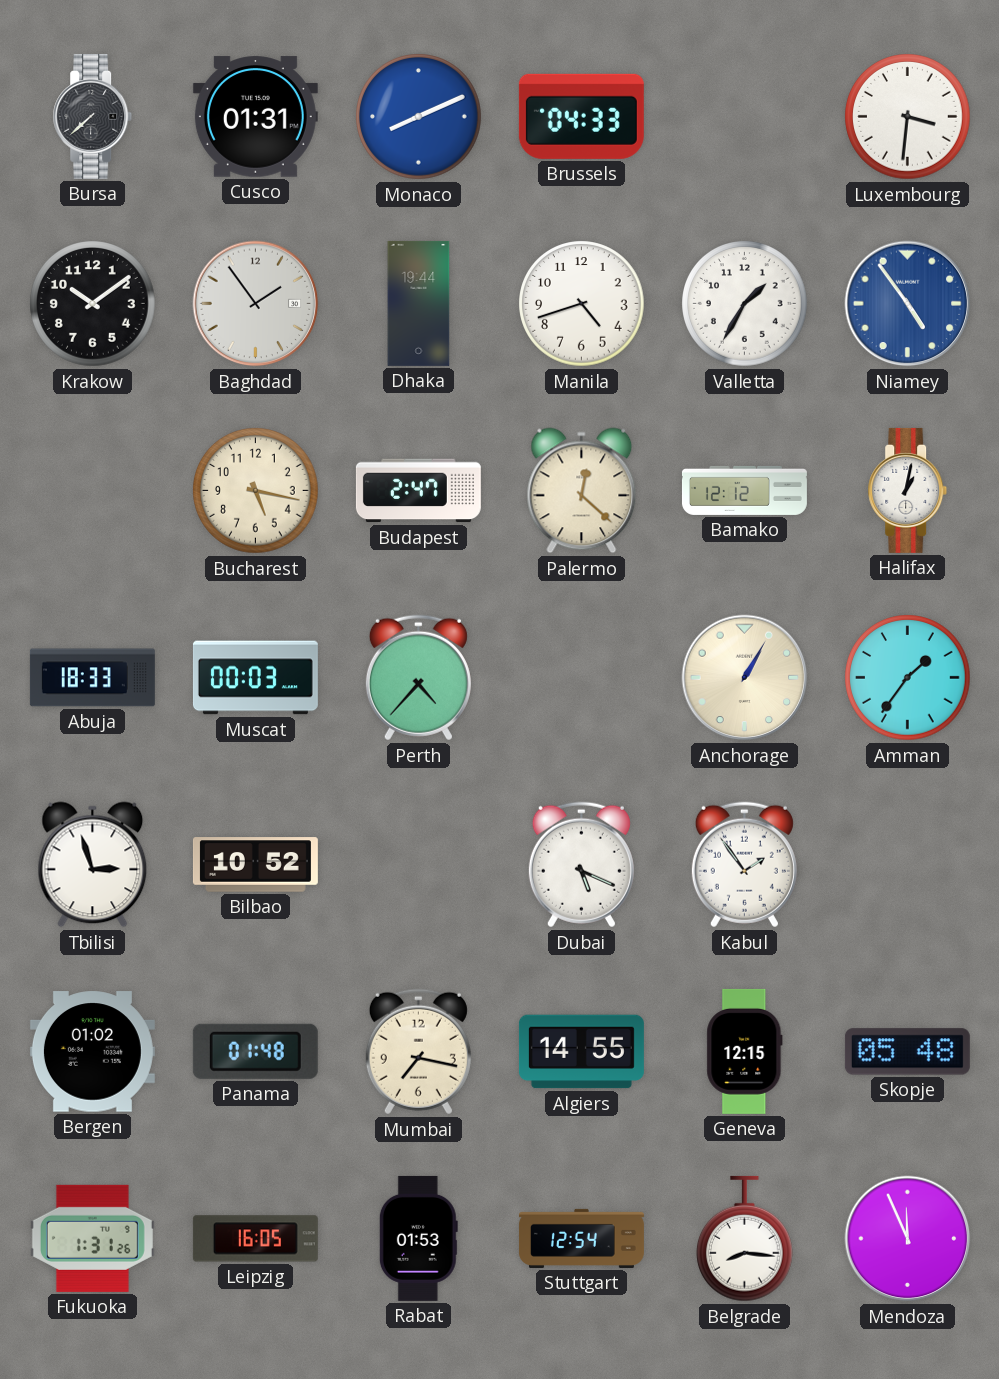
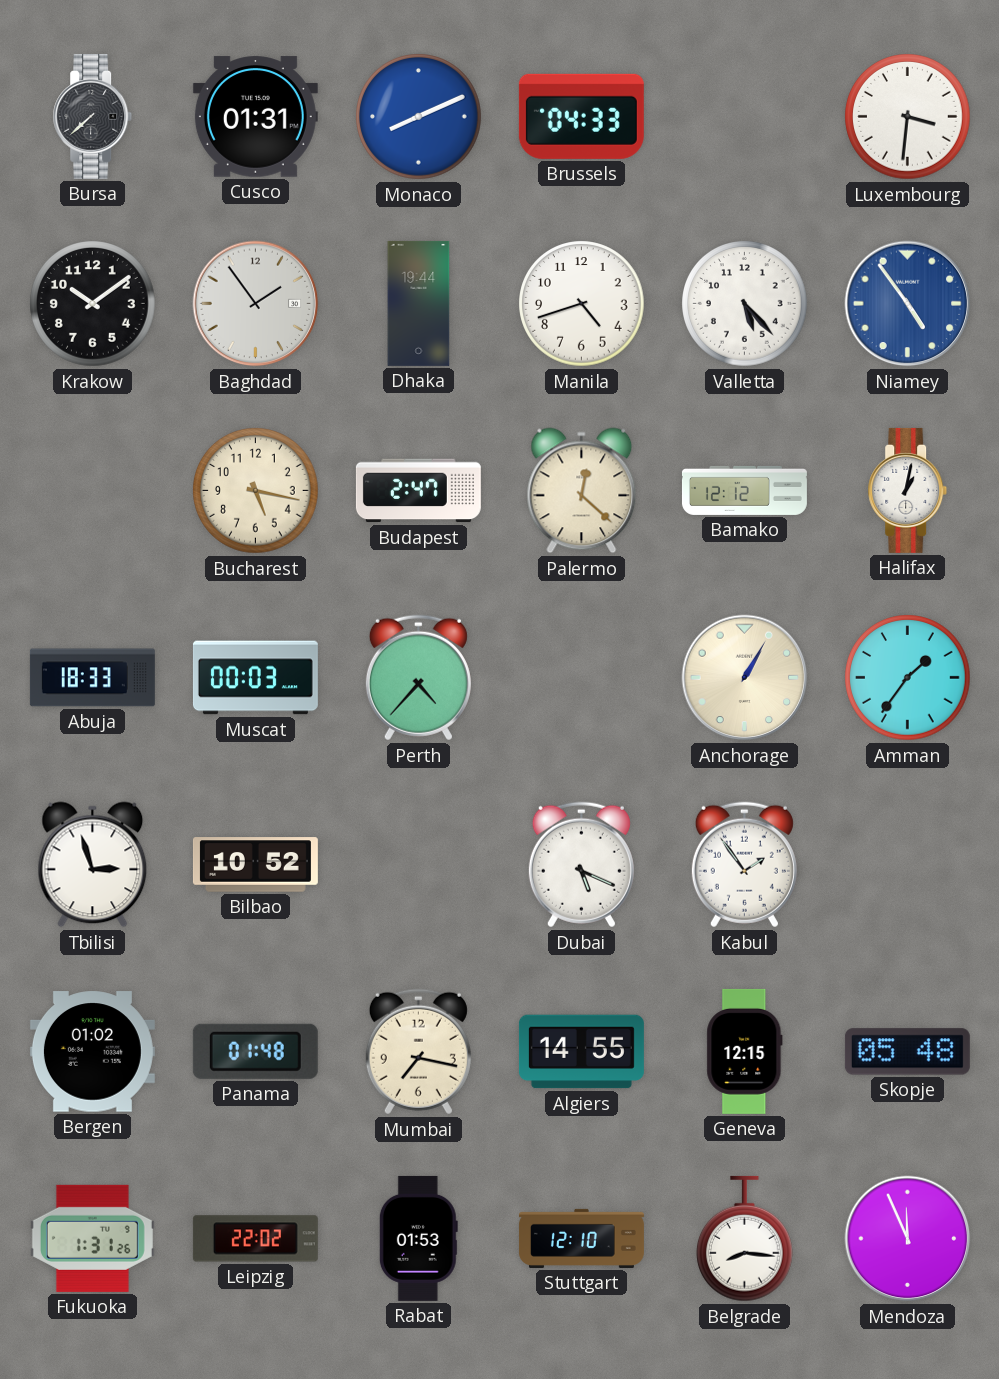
Valletta: 1:35 -> 5:23 (745, 304)
Leipzig: 16:05 -> 22:02 (255, 1239)
Stuttgart: 12:54 -> 12:10 (581, 1238)
